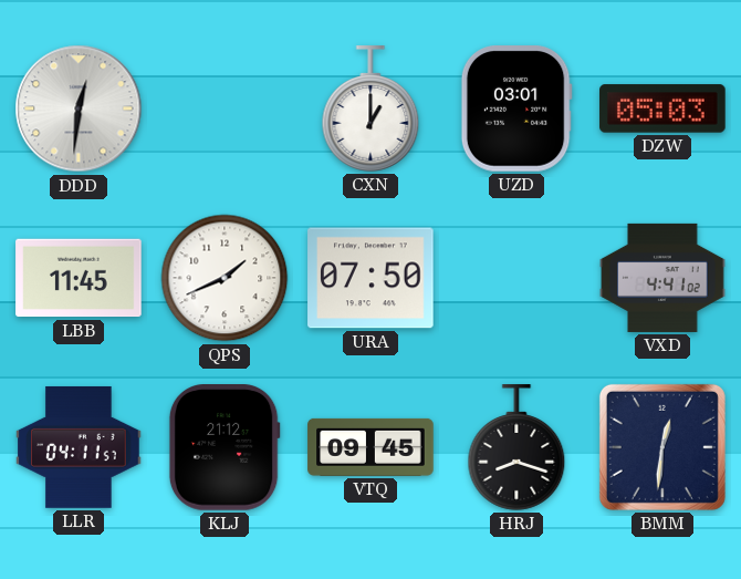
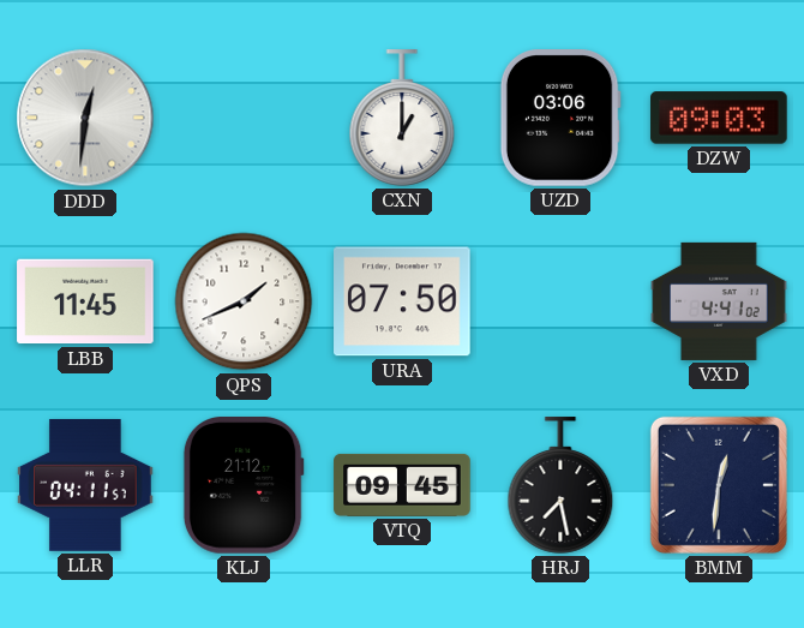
UZD: 03:01 -> 03:06 (560, 119)
DZW: 05:03 -> 09:03 (719, 118)
HRJ: 8:18 -> 7:28 (560, 485)
